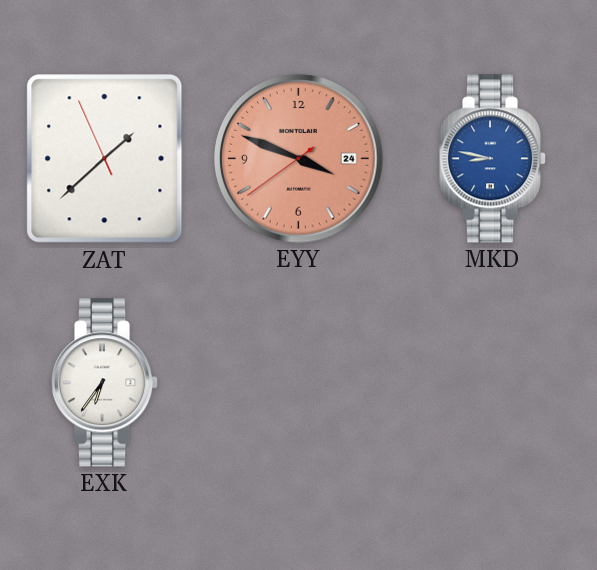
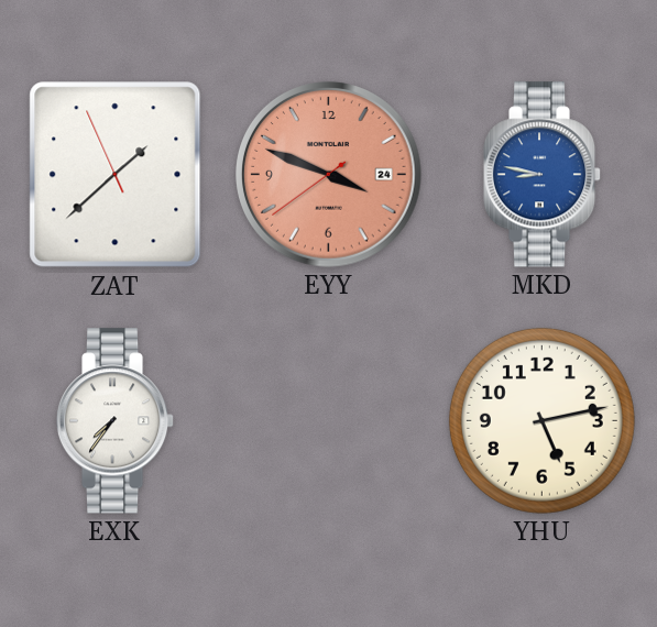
EXK: 6:36 -> 7:36 (116, 421)
YHU: none -> 5:13 (541, 420)
